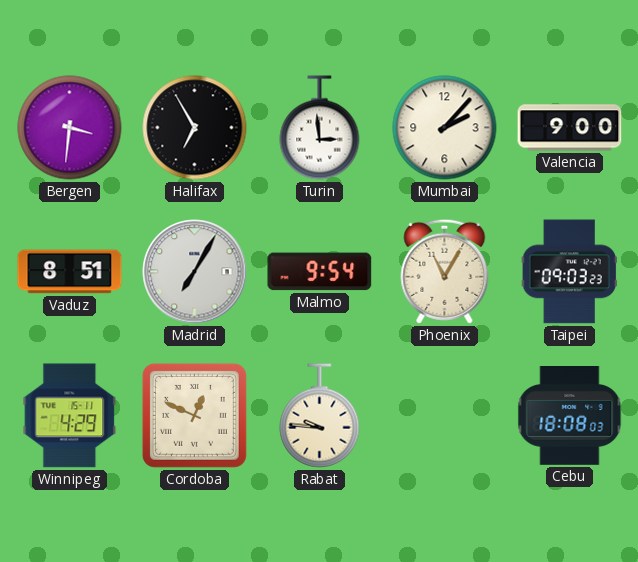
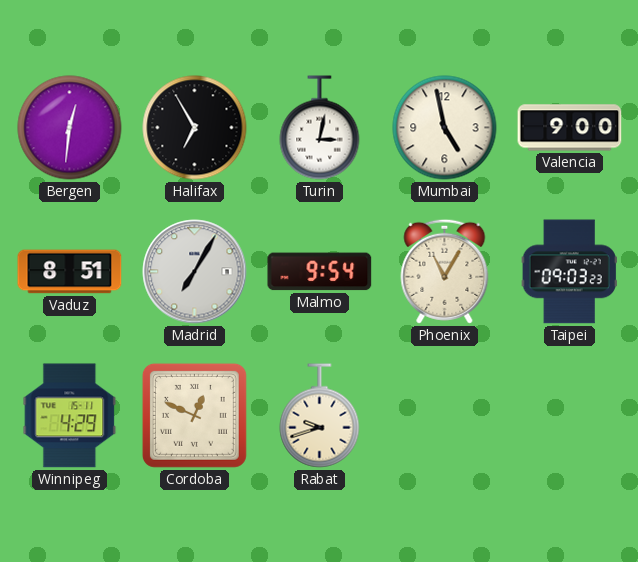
Bergen: 3:31 -> 12:31 (70, 128)
Turin: 2:59 -> 3:02 (320, 128)
Mumbai: 2:07 -> 4:58 (445, 128)
Rabat: 9:46 -> 9:42 (320, 416)
Cebu: 18:08 -> none (570, 416)
